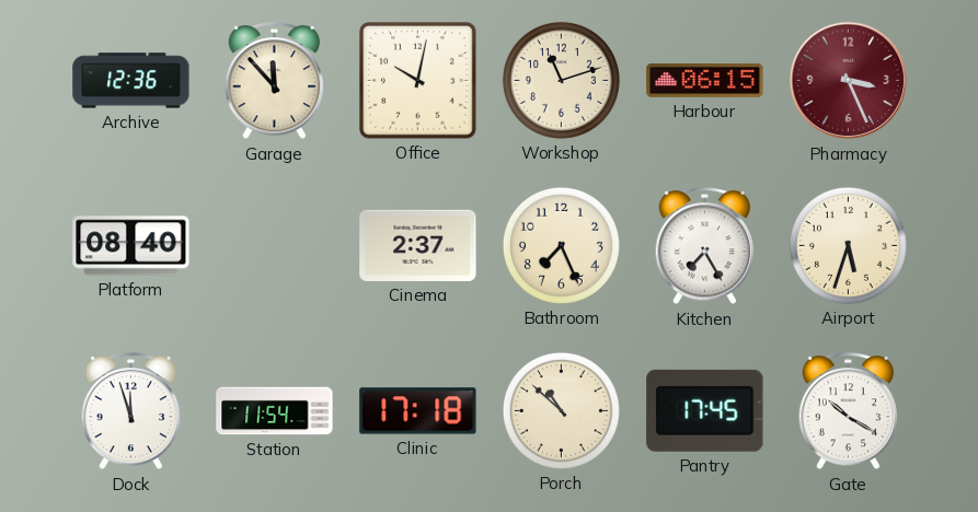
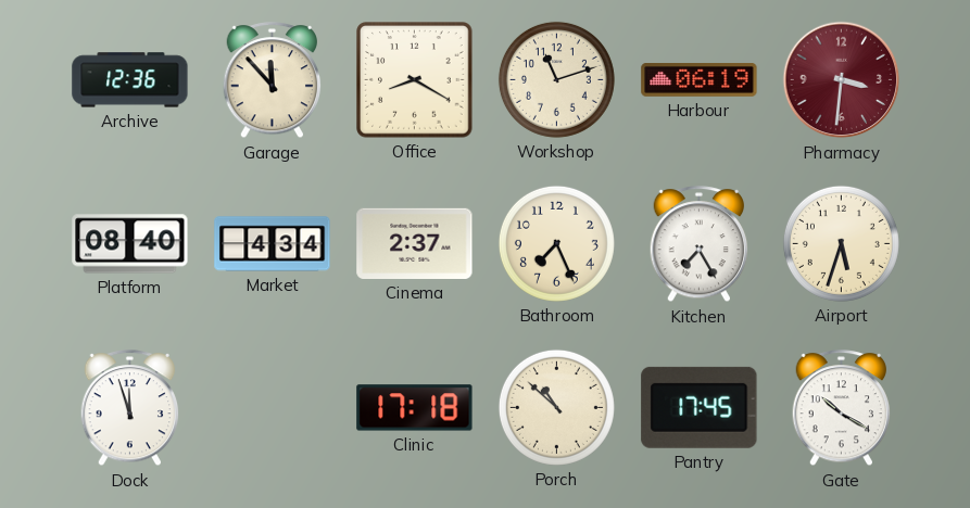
Office: 10:02 -> 8:20 (415, 80)
Harbour: 06:15 -> 06:19 (700, 80)
Pharmacy: 3:26 -> 3:31 (842, 80)
Market: none -> 4:34 (273, 244)
Station: 11:54 -> none (275, 411)
